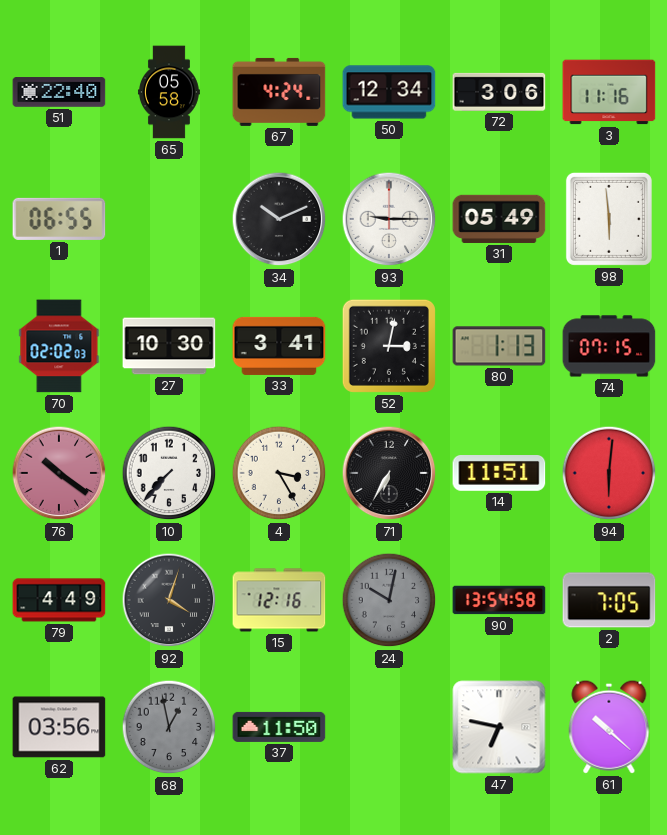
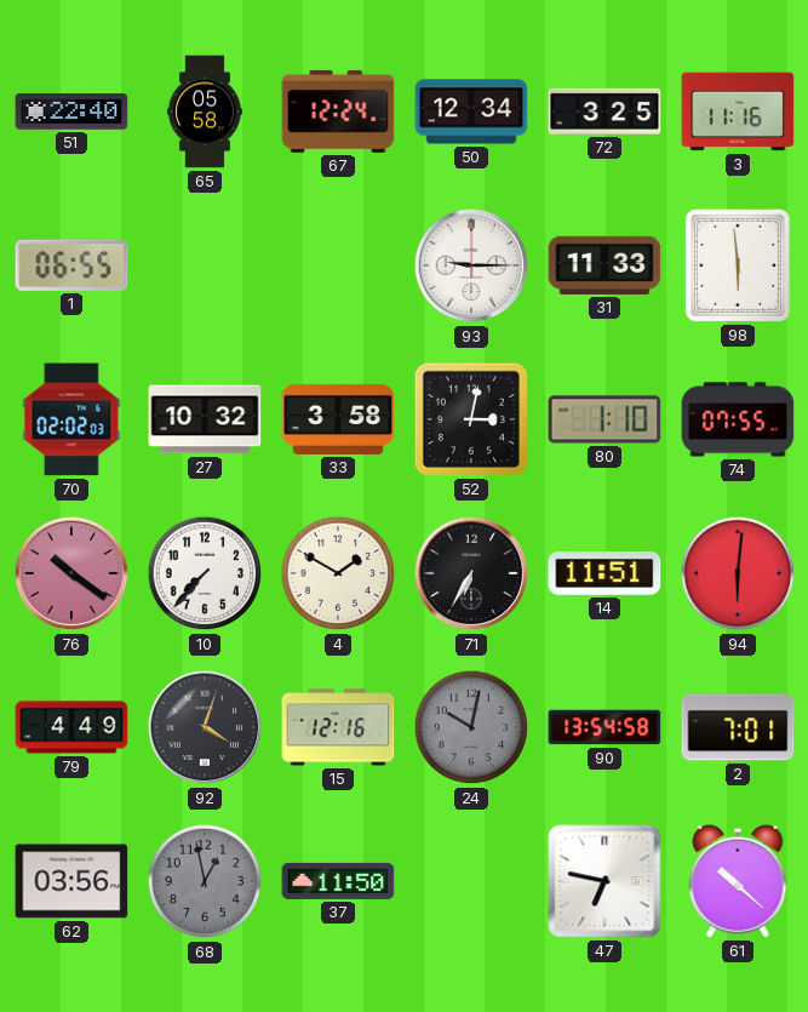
67: 4:24 -> 12:24 (338, 112)
72: 3:06 -> 3:25 (604, 112)
34: 10:11 -> none (279, 219)
31: 05:49 -> 11:33 (604, 265)
27: 10:30 -> 10:32 (205, 419)
33: 3:41 -> 3:58 (338, 419)
80: 1:13 -> 1:10 (604, 419)
74: 07:15 -> 07:55 (738, 419)
4: 3:25 -> 1:50 (338, 573)
2: 7:05 -> 7:01 (738, 727)
